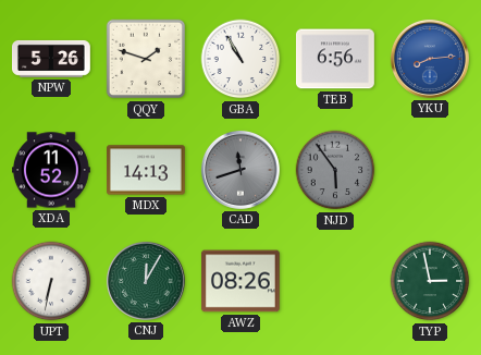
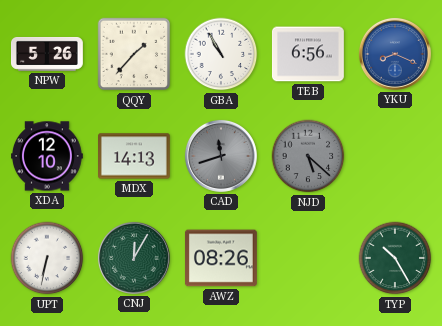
QQY: 1:48 -> 1:37 (134, 54)
YKU: 8:14 -> 8:19 (395, 54)
XDA: 11:52 -> 12:10 (48, 156)
NJD: 5:54 -> 5:22 (308, 156)
TYP: 2:58 -> 10:25 (395, 258)
